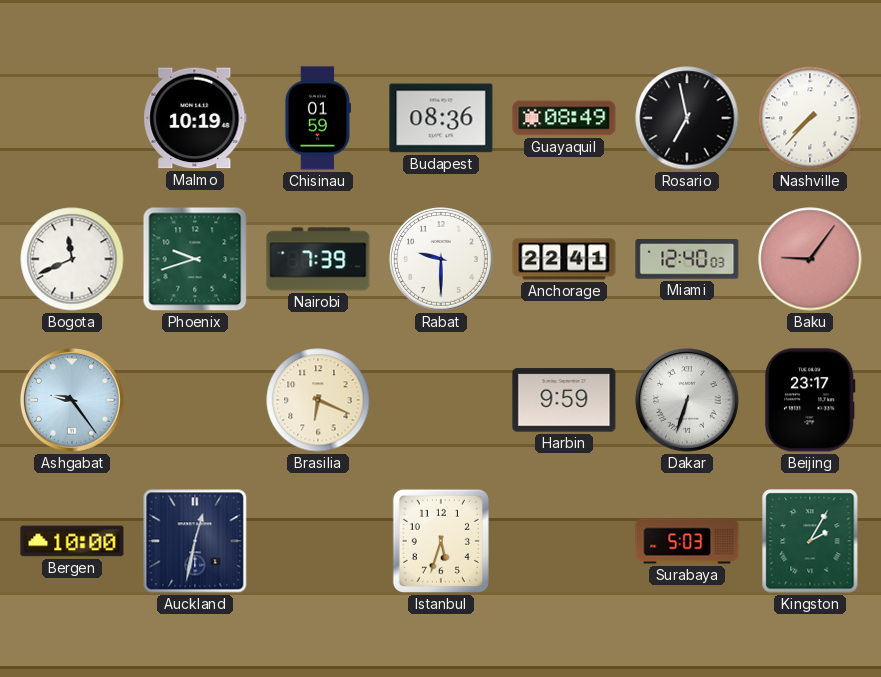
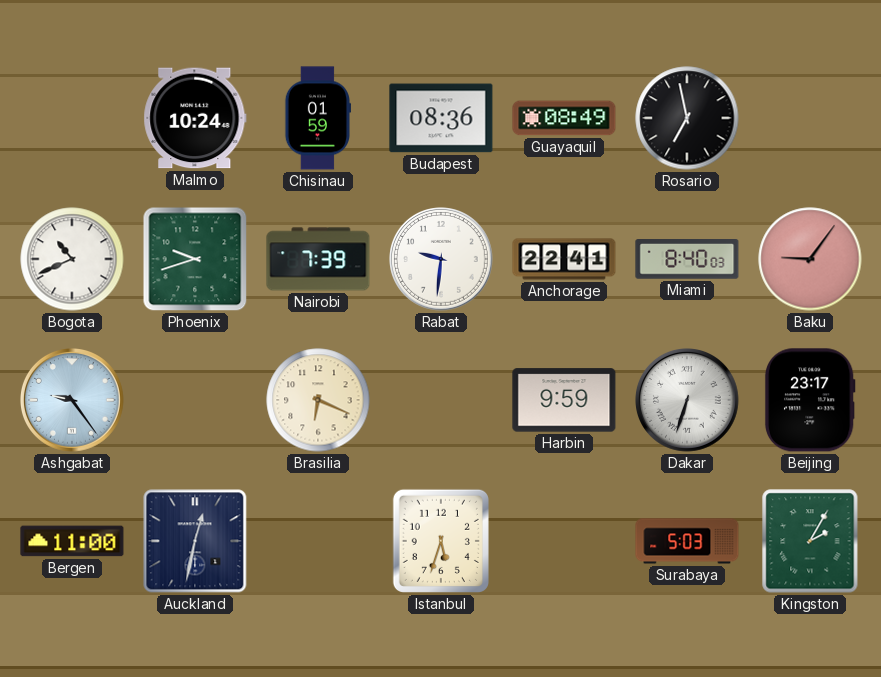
Malmo: 10:19 -> 10:24 (195, 118)
Nashville: 7:37 -> none (810, 118)
Bogota: 11:41 -> 10:41 (72, 259)
Rabat: 9:30 -> 9:31 (442, 260)
Miami: 12:40 -> 8:40 (687, 259)
Bergen: 10:00 -> 11:00 (72, 541)
